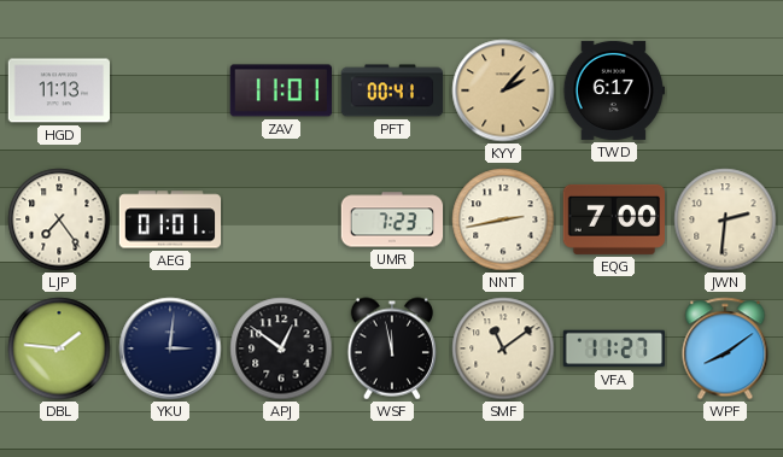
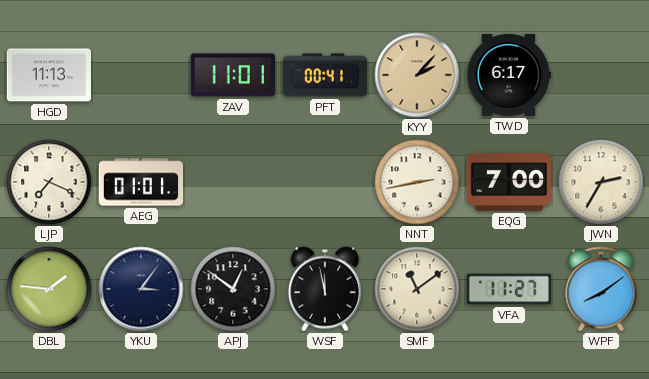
LJP: 7:24 -> 7:19 (49, 182)
UMR: 7:23 -> none (392, 219)
JWN: 2:31 -> 2:35 (601, 182)
YKU: 3:01 -> 3:06 (141, 289)
